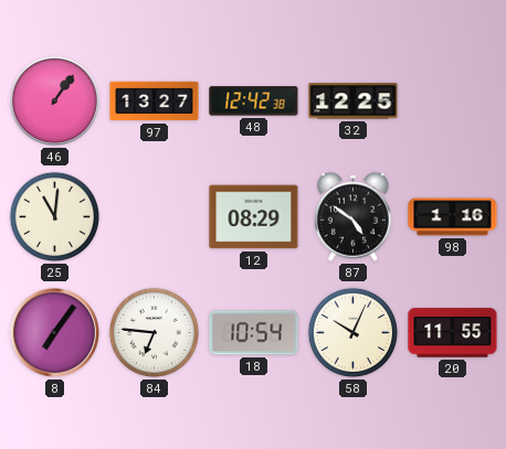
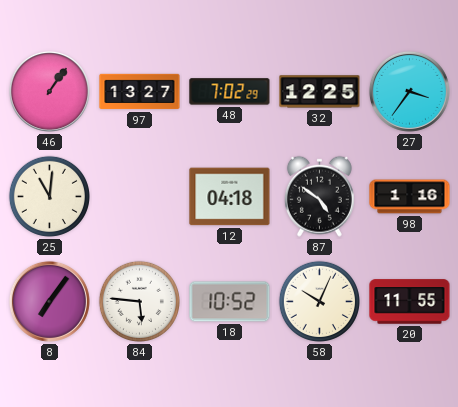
48: 12:42 -> 7:02 (230, 92)
27: none -> 3:36 (409, 91)
12: 08:29 -> 04:18 (230, 197)
84: 6:46 -> 5:46 (139, 301)
18: 10:54 -> 10:52 (230, 302)
